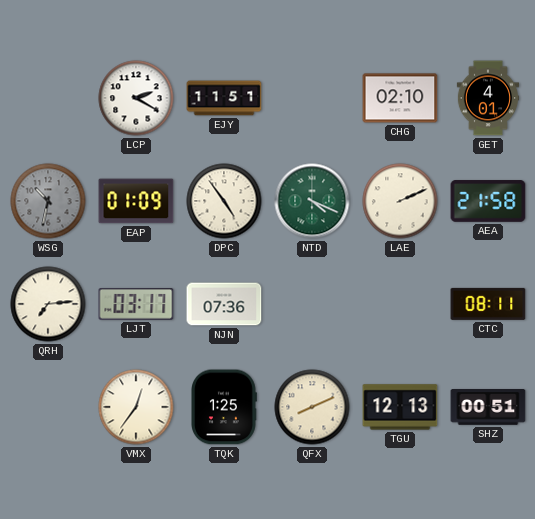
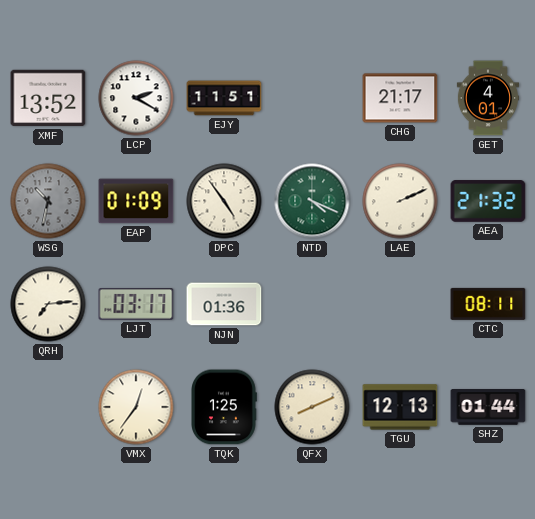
XMF: none -> 13:52 (48, 98)
CHG: 02:10 -> 21:17 (400, 98)
AEA: 21:58 -> 21:32 (488, 201)
NJN: 07:36 -> 01:36 (224, 304)
SHZ: 00:51 -> 01:44 (488, 408)
